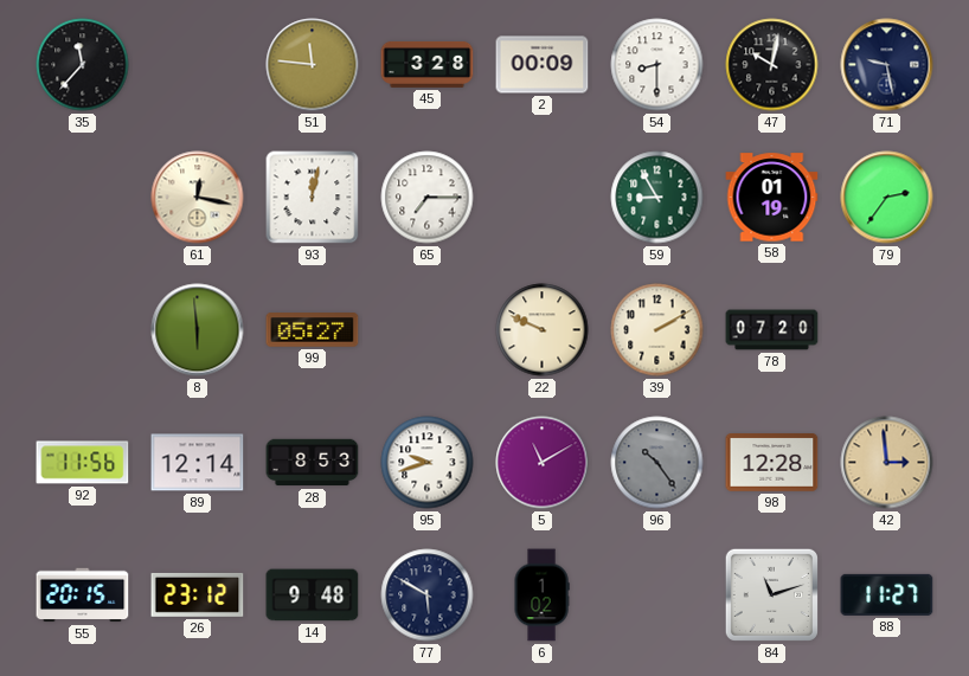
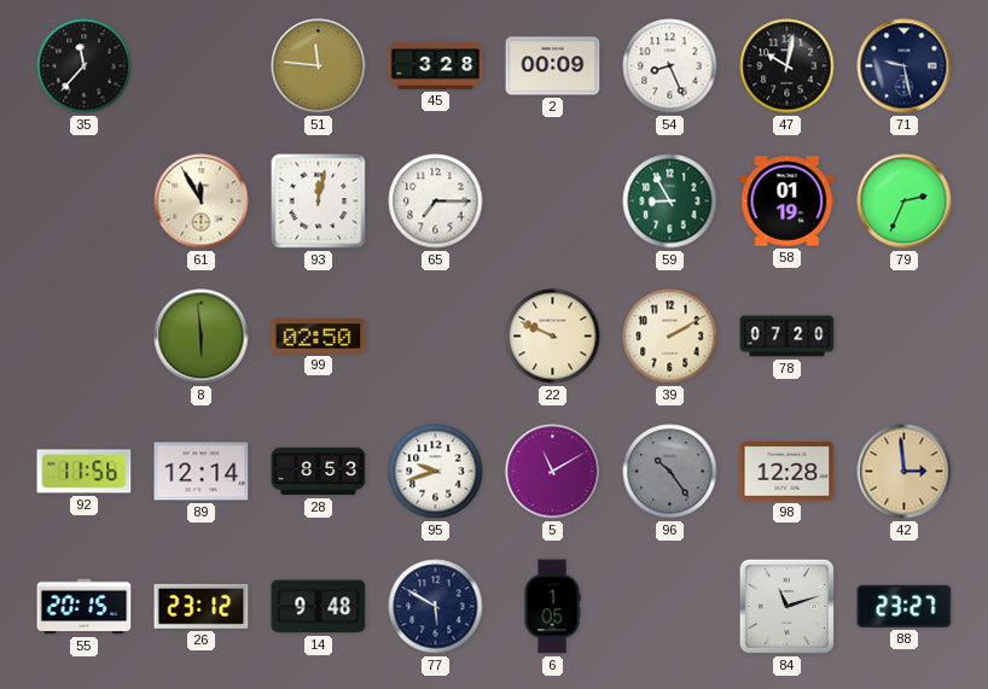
54: 8:30 -> 8:26 (670, 66)
61: 12:17 -> 11:55 (202, 202)
79: 2:36 -> 2:34 (905, 202)
99: 05:27 -> 02:50 (319, 337)
6: 1:02 -> 1:05 (552, 607)
88: 11:27 -> 23:27 (905, 606)
